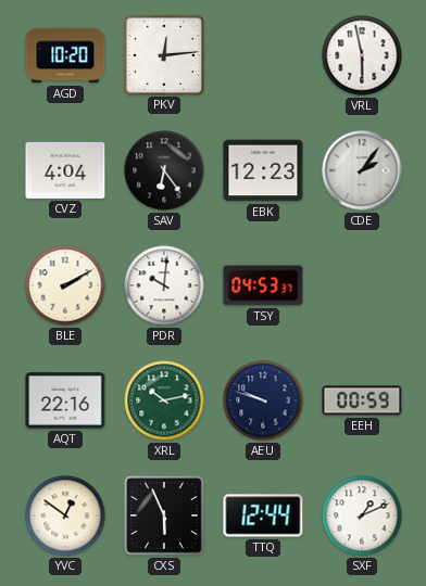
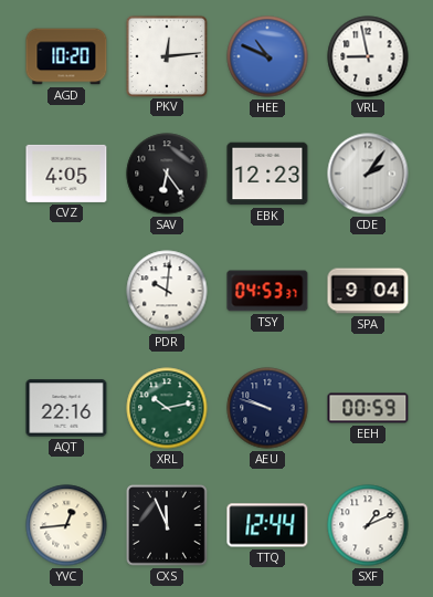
HEE: none -> 10:49 (267, 56)
VRL: 5:58 -> 8:58 (368, 56)
CVZ: 4:04 -> 4:05 (66, 174)
BLE: 2:10 -> none (65, 285)
SPA: none -> 9:04 (368, 291)
YVC: 12:51 -> 12:44 (66, 525)
CXS: 5:56 -> 11:56 (168, 526)
